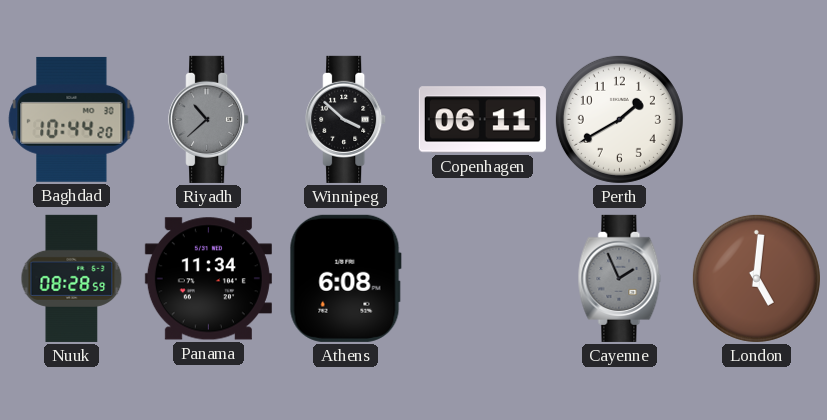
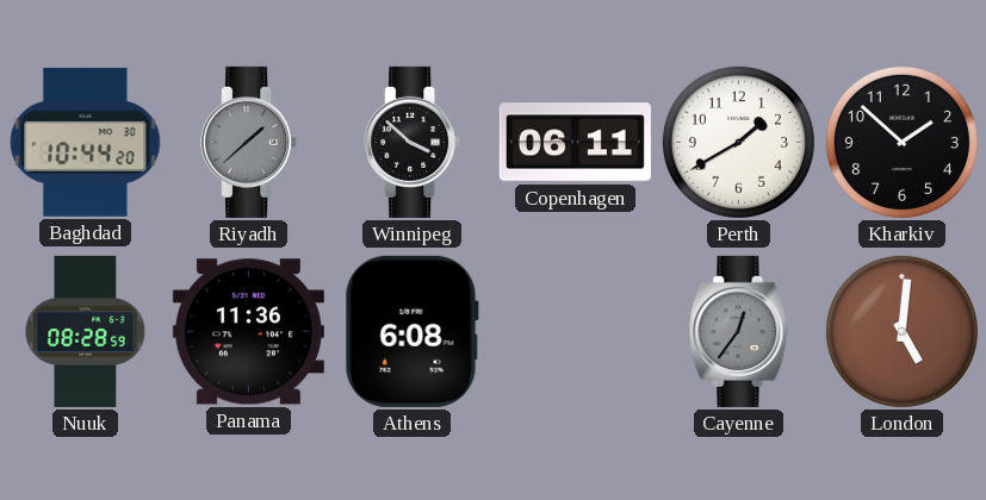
Riyadh: 10:38 -> 1:38 (249, 142)
Kharkiv: none -> 1:52 (901, 142)
Panama: 11:34 -> 11:36 (248, 332)
Cayenne: 1:56 -> 12:36 (739, 331)
